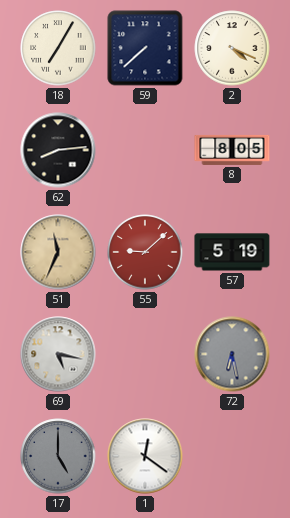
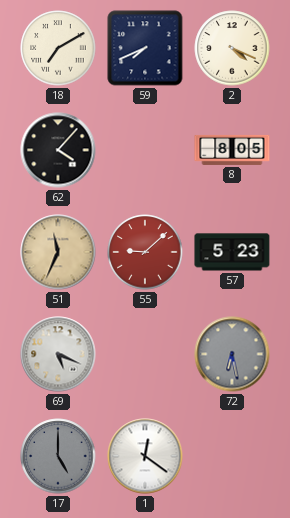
18: 7:05 -> 7:10 (58, 48)
59: 7:38 -> 7:41 (145, 48)
62: 8:14 -> 4:07 (58, 150)
57: 5:19 -> 5:23 (232, 252)
69: 5:17 -> 5:19 (58, 354)
